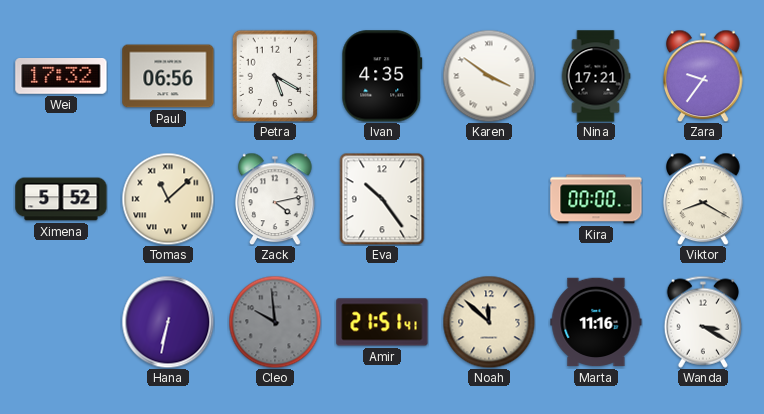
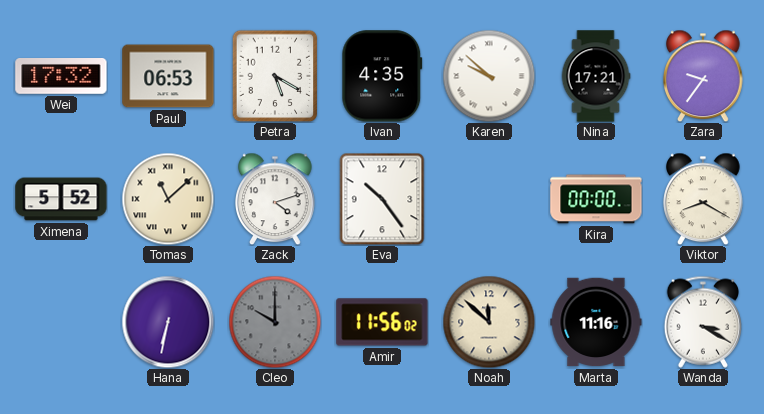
Paul: 06:56 -> 06:53 (168, 76)
Karen: 3:51 -> 9:52 (489, 76)
Zack: 4:13 -> 4:12 (275, 199)
Cleo: 9:59 -> 10:00 (275, 322)
Amir: 21:51 -> 11:56 (382, 322)
